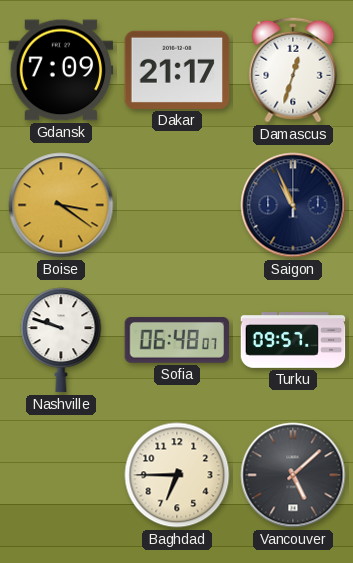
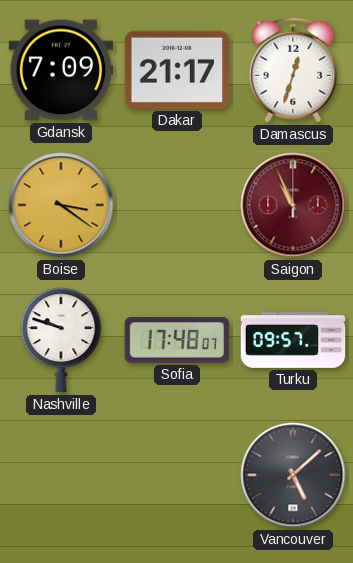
Saigon dial: navy -> burgundy (293, 205)
Sofia: 06:48 -> 17:48 (177, 341)
Baghdad: 6:45 -> none (177, 475)
